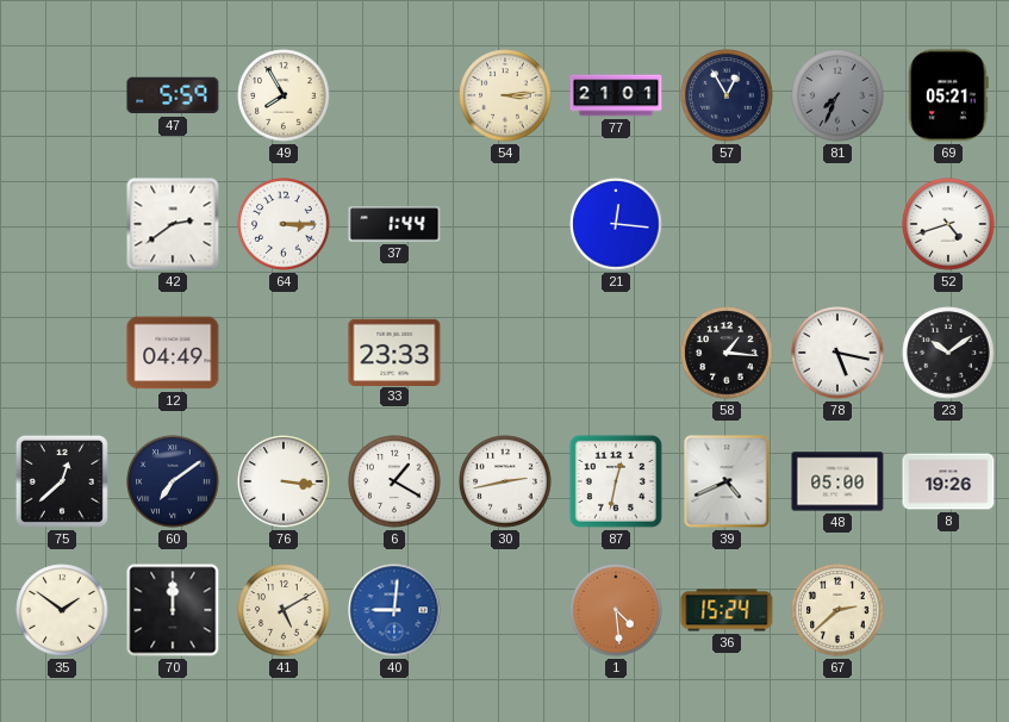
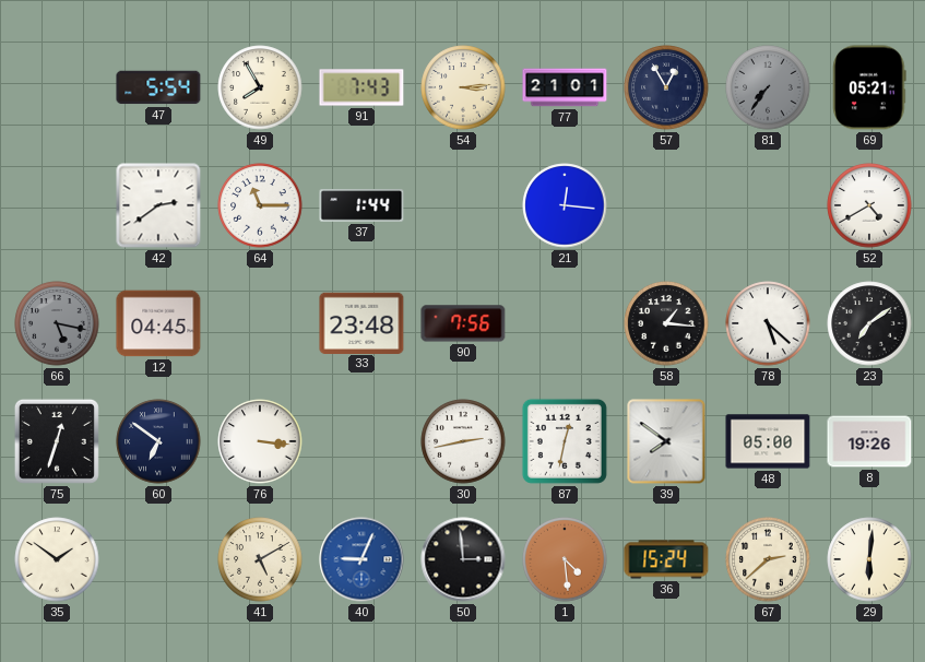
47: 5:59 -> 5:54 (158, 87)
91: none -> 7:43 (361, 87)
81: 7:34 -> 7:36 (768, 87)
64: 3:15 -> 11:15 (260, 205)
52: 4:42 -> 4:40 (869, 205)
66: none -> 5:17 (57, 323)
12: 04:49 -> 04:45 (158, 323)
33: 23:33 -> 23:48 (361, 322)
90: none -> 7:56 (463, 323)
78: 5:17 -> 5:22 (768, 323)
23: 10:09 -> 7:09 (869, 323)
75: 12:38 -> 12:33 (57, 441)
60: 7:09 -> 6:51 (158, 441)
6: 1:20 -> none (394, 481)
39: 4:41 -> 7:51 (666, 441)
70: 12:00 -> none (173, 610)
40: 9:01 -> 9:04 (361, 559)
50: none -> 2:59 (463, 559)
29: none -> 6:01 (869, 559)
